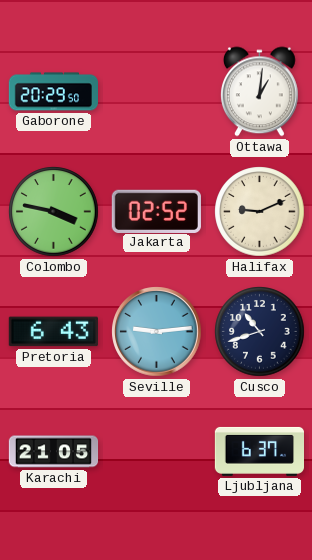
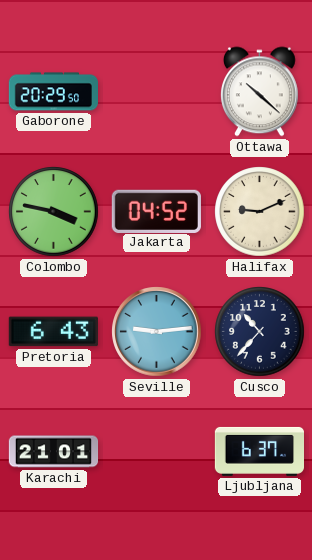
Ottawa: 1:01 -> 10:22 (259, 92)
Jakarta: 02:52 -> 04:52 (156, 211)
Cusco: 10:42 -> 10:37 (260, 332)
Karachi: 21:05 -> 21:01 (54, 452)
